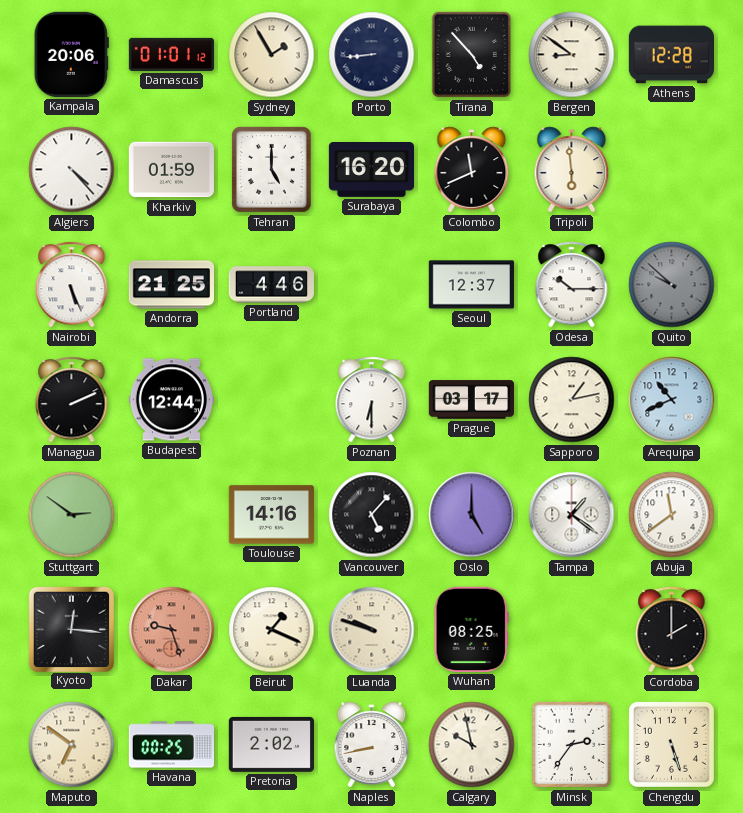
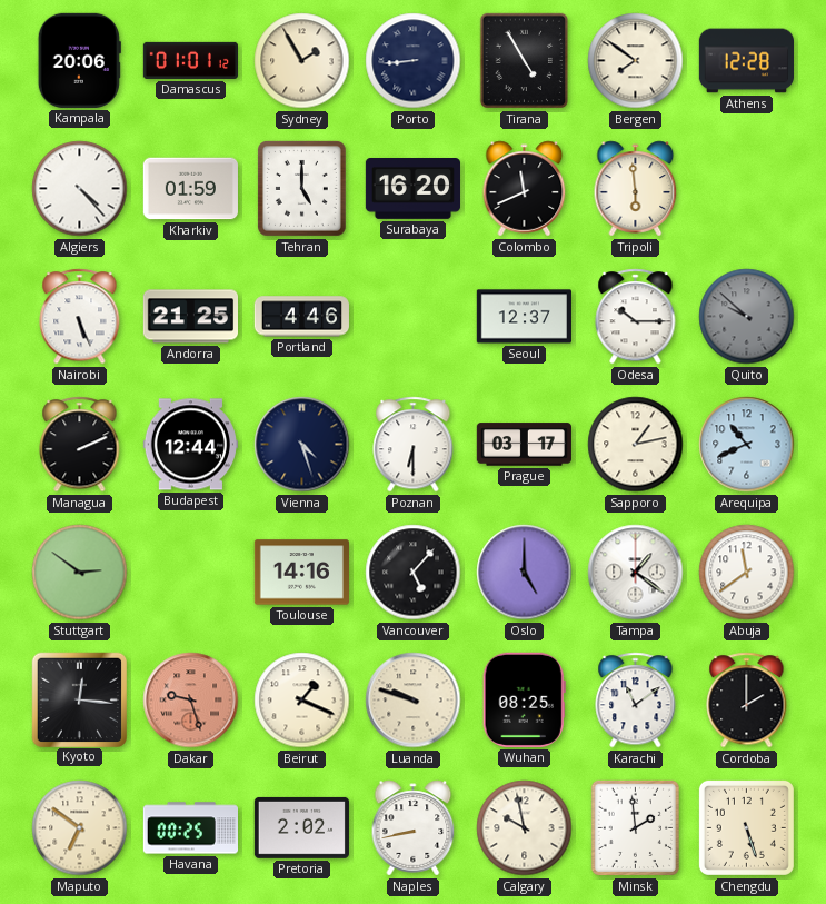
Tirana: 4:53 -> 4:55 (525, 61)
Bergen: 8:51 -> 7:51 (636, 61)
Vienna: none -> 4:27 (302, 445)
Karachi: none -> 11:09 (636, 701)
Minsk: 2:36 -> 1:59 (636, 828)
